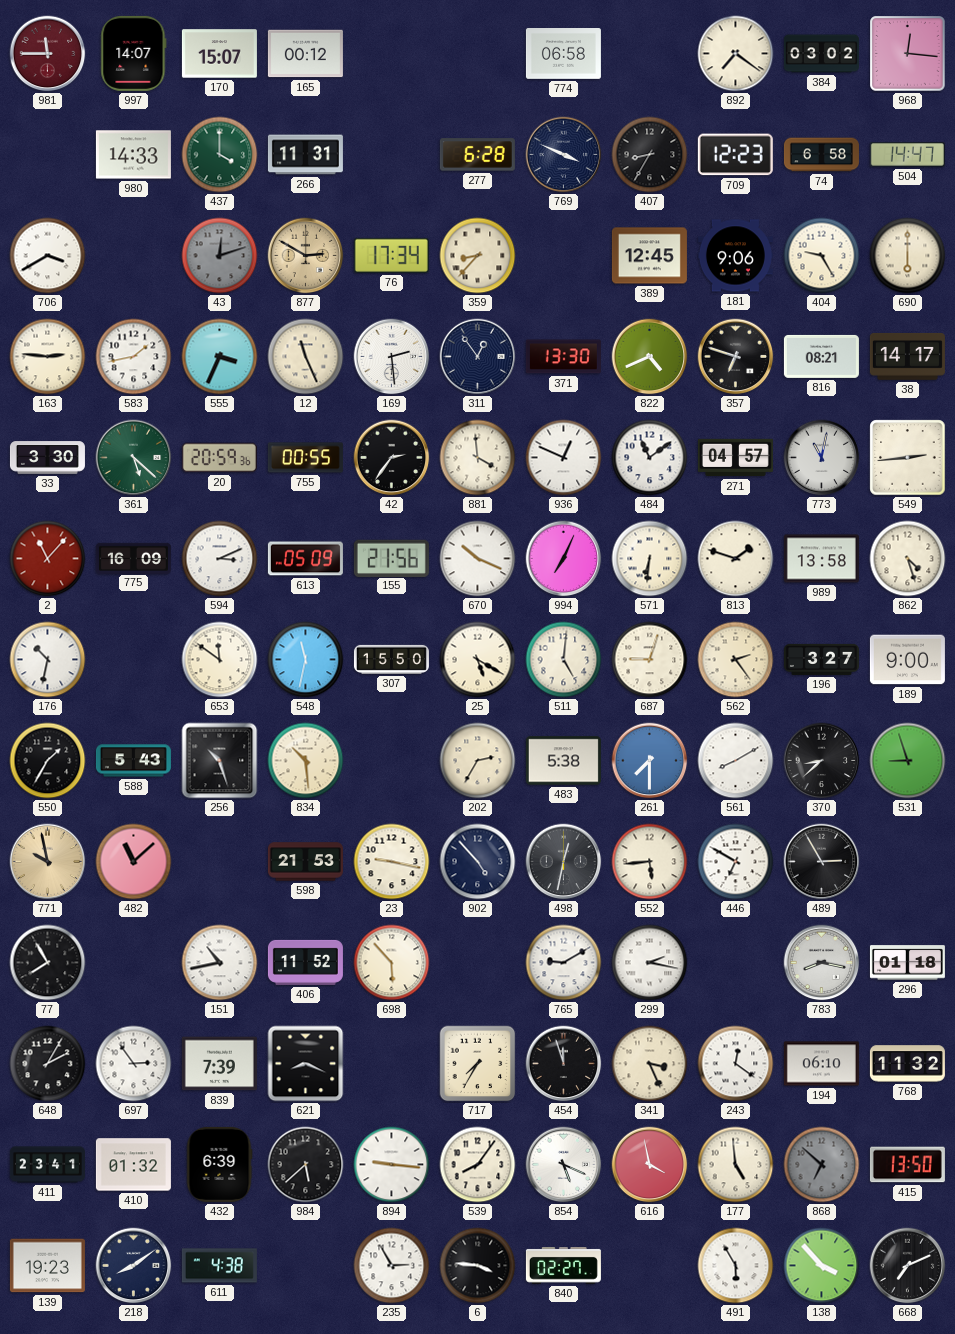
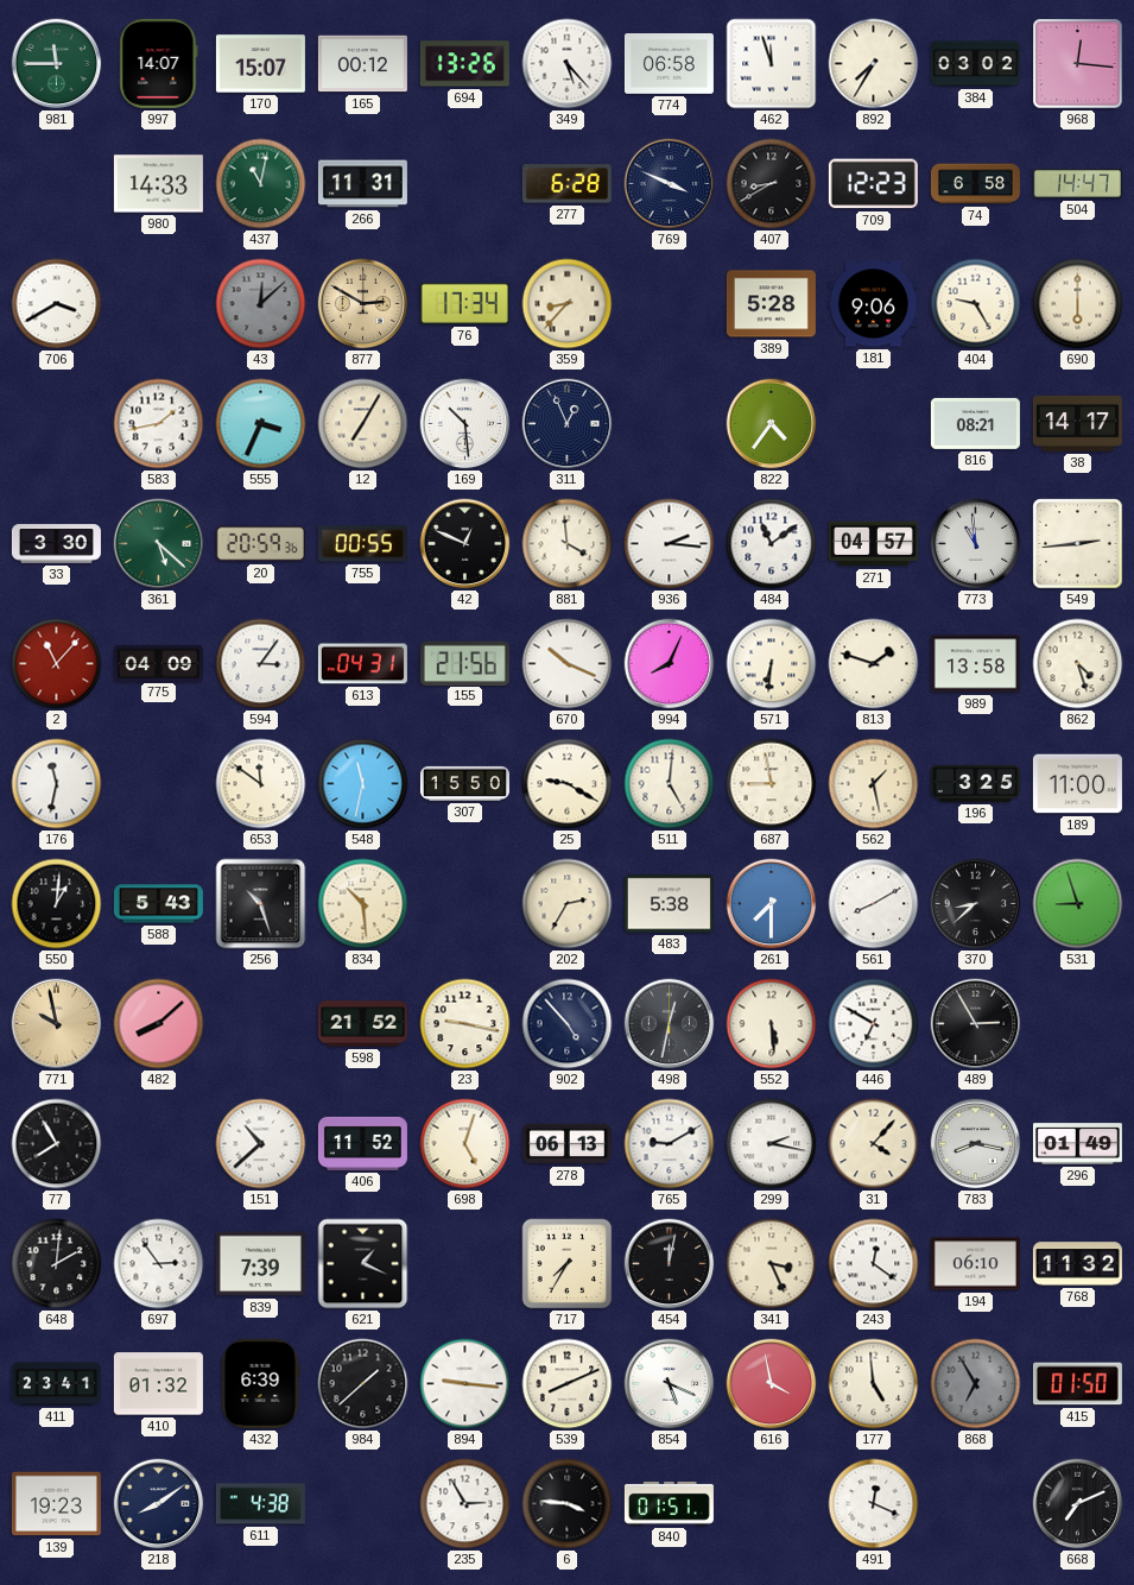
981 dial: burgundy -> green (57, 64)
694: none -> 13:26 (464, 64)
349: none -> 5:23 (568, 64)
462: none -> 11:57 (772, 64)
892: 7:21 -> 7:35 (874, 64)
437: 4:00 -> 11:02 (261, 184)
407: 8:35 -> 8:40 (772, 184)
43: 12:12 -> 12:08 (261, 304)
389: 12:45 -> 5:28 (771, 304)
163: 2:46 -> none (48, 357)
12: 11:26 -> 7:05 (363, 424)
169: 2:29 -> 10:29 (465, 424)
311: 12:54 -> 12:56 (568, 424)
371: 13:30 -> none (563, 357)
822: 4:41 -> 4:36 (772, 424)
357: 6:48 -> none (736, 357)
42: 2:36 -> 12:49 (465, 544)
936: 12:49 -> 2:16 (670, 544)
773: 11:02 -> 10:59 (976, 544)
775: 16:09 -> 04:09 (158, 663)
594: 3:11 -> 3:06 (261, 664)
613: 05:09 -> 04:31 (362, 664)
994: 7:04 -> 8:04 (670, 664)
176: 10:32 -> 11:32 (57, 784)
25: 5:20 -> 9:20 (568, 784)
687: 9:03 -> 8:58 (772, 784)
562: 2:24 -> 1:28 (874, 784)
196: 3:27 -> 3:25 (975, 783)
189: 9:00 -> 11:00 (1077, 784)
550: 1:35 -> 1:01 (57, 904)
482: 11:08 -> 8:08 (159, 1024)
598: 21:53 -> 21:52 (362, 1024)
552: 5:44 -> 5:29 (772, 1024)
151: 10:43 -> 10:38 (261, 1144)
698: 5:53 -> 5:03 (465, 1144)
278: none -> 06:13 (566, 1144)
31: none -> 4:07 (874, 1144)
296: 01:18 -> 01:49 (1077, 1144)
648: 2:05 -> 2:01 (57, 1264)
621: 8:19 -> 1:19 (363, 1264)
454: 11:57 -> 12:02 (670, 1264)
984: 5:38 -> 1:38 (363, 1384)
539: 8:06 -> 8:11 (568, 1384)
868: 6:52 -> 6:55 (976, 1384)
415: 13:50 -> 01:50 (1077, 1384)
840: 02:27 -> 01:51 (669, 1504)
491: 5:55 -> 12:19 (874, 1504)
138: 3:53 -> none (822, 1266)
